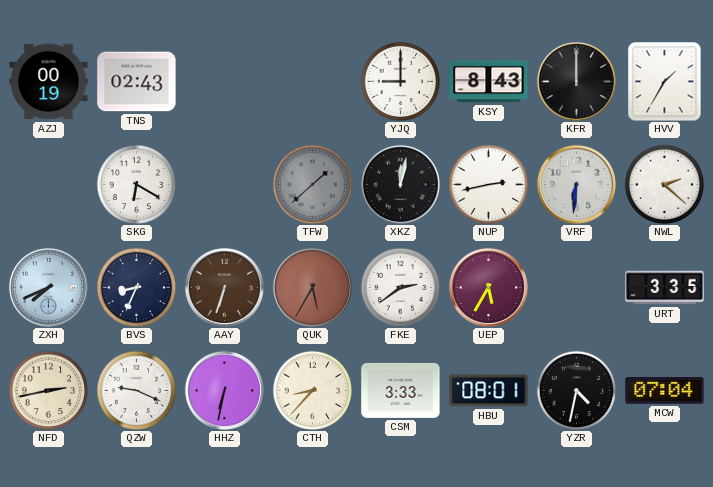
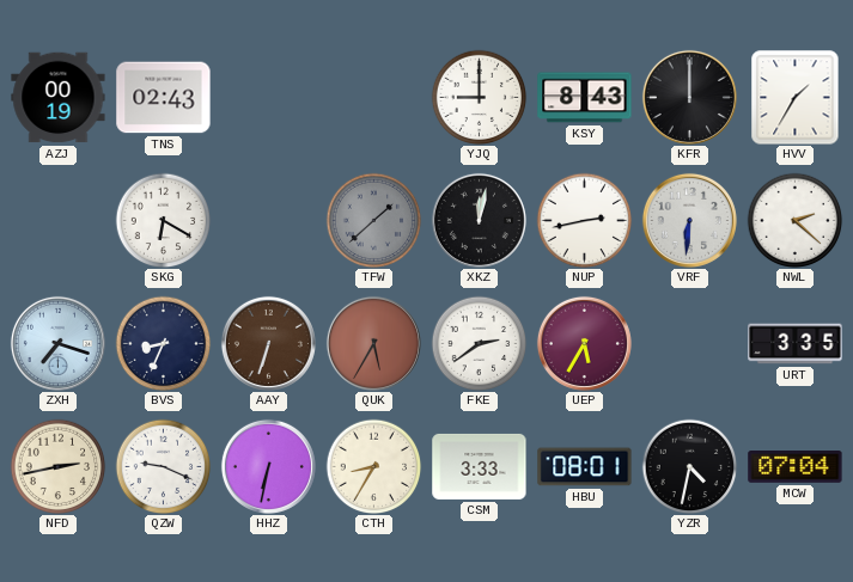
ZXH: 7:41 -> 7:18 (57, 343)
CTH: 8:37 -> 8:35 (373, 466)
